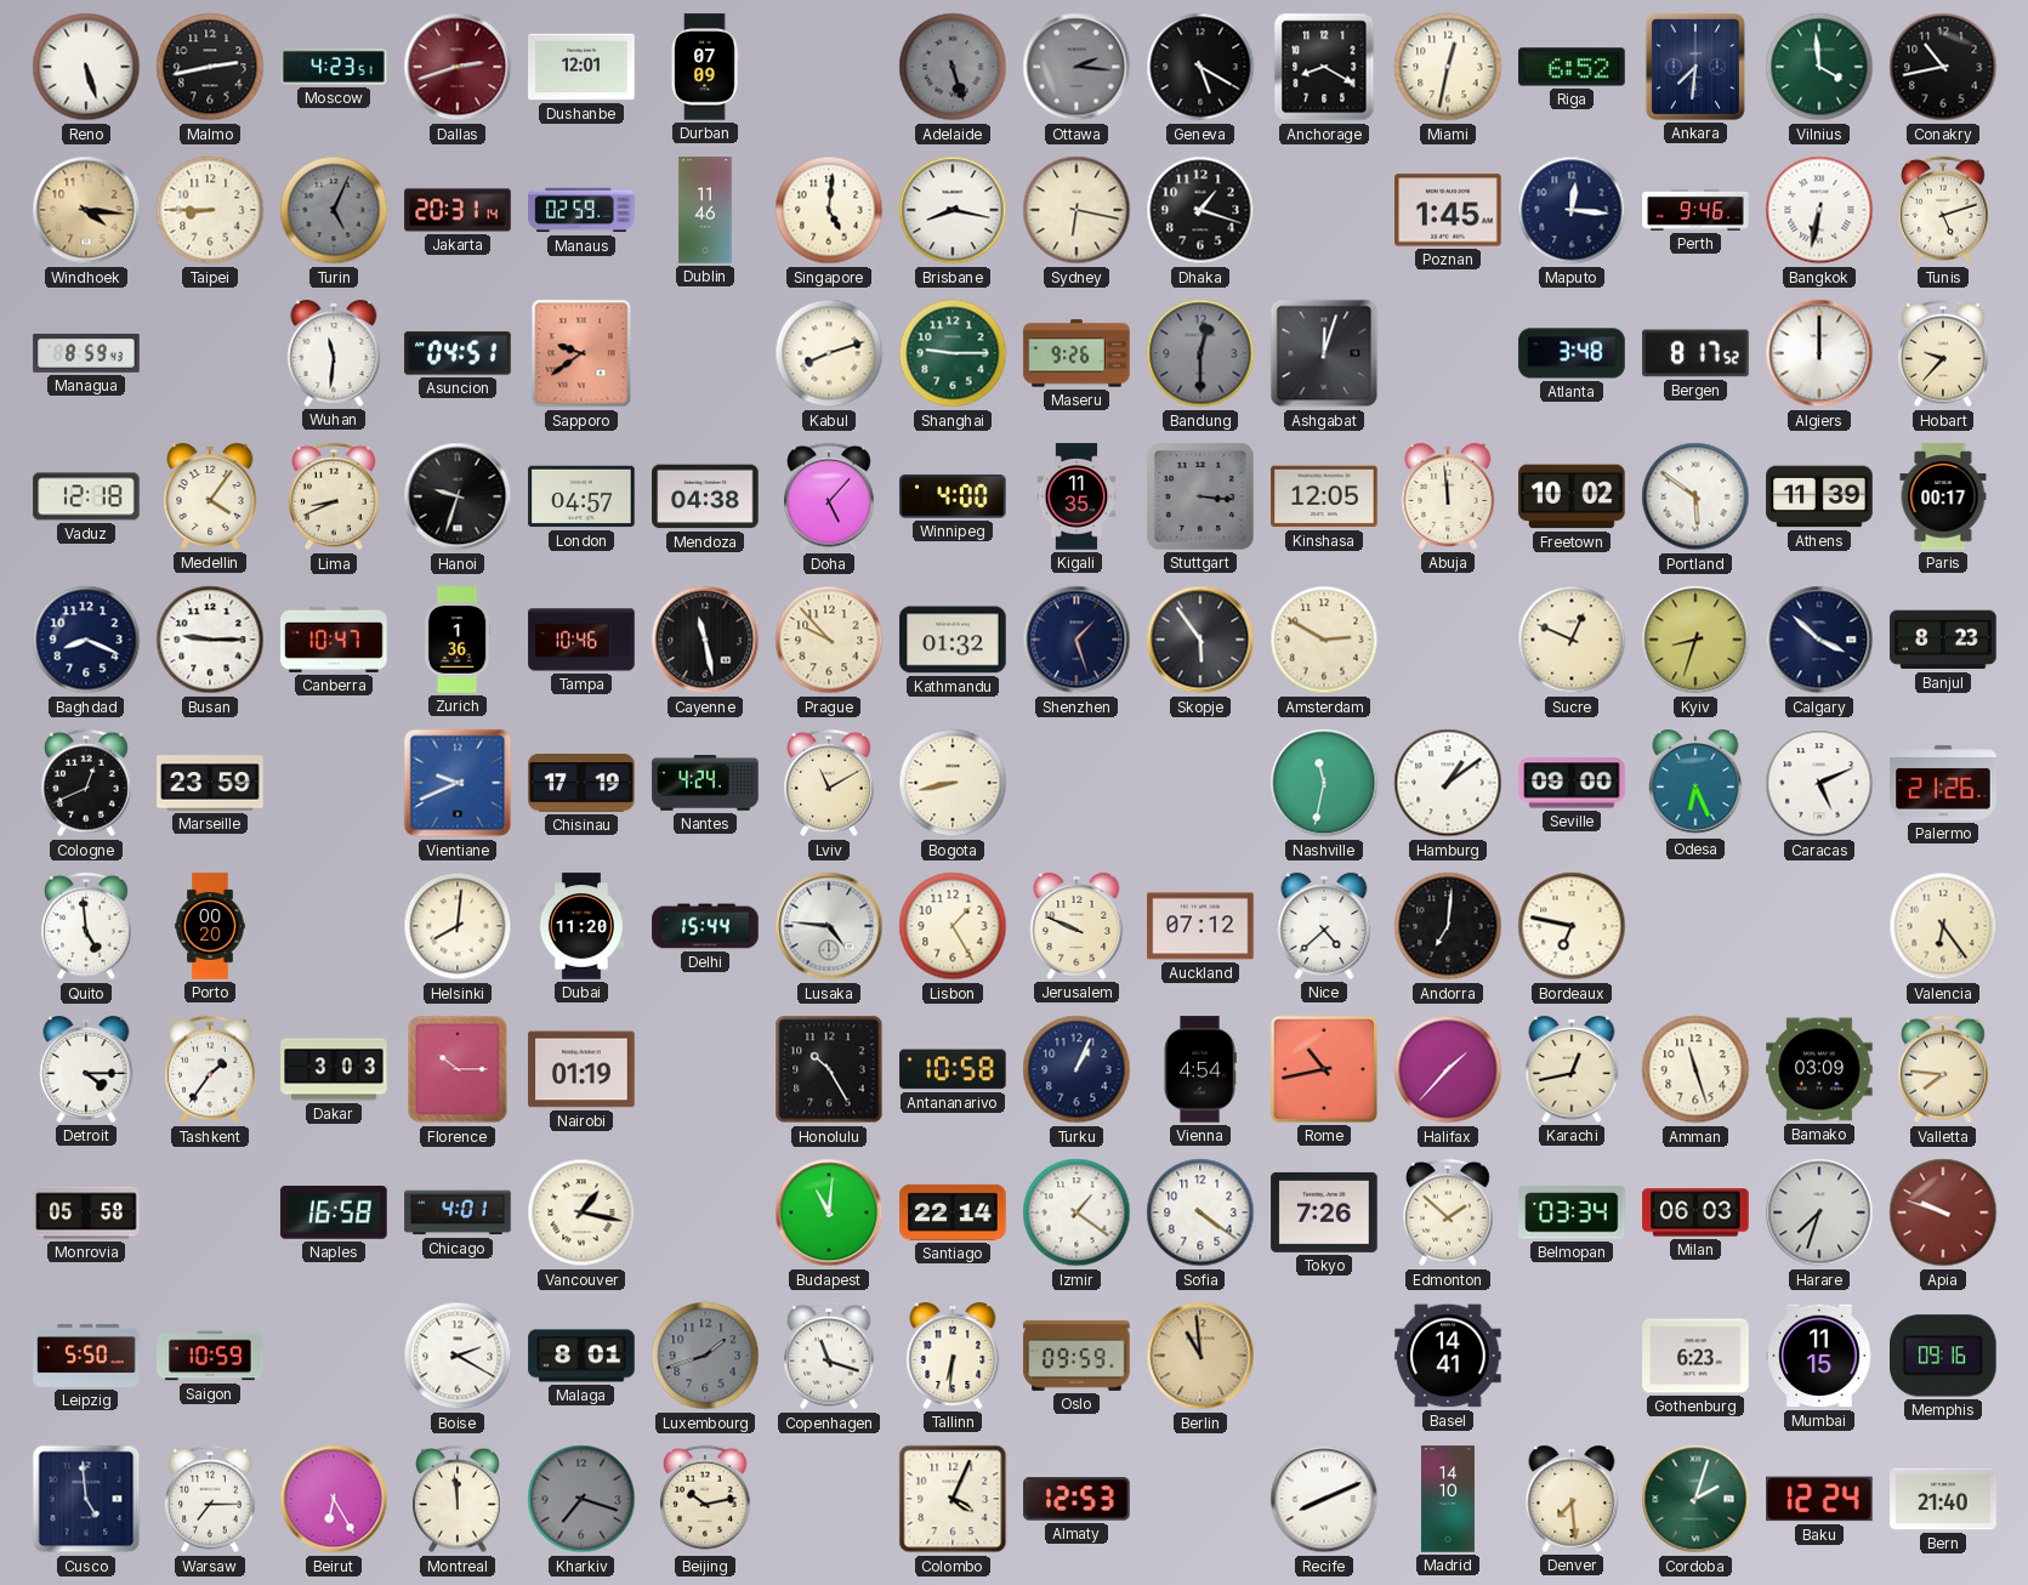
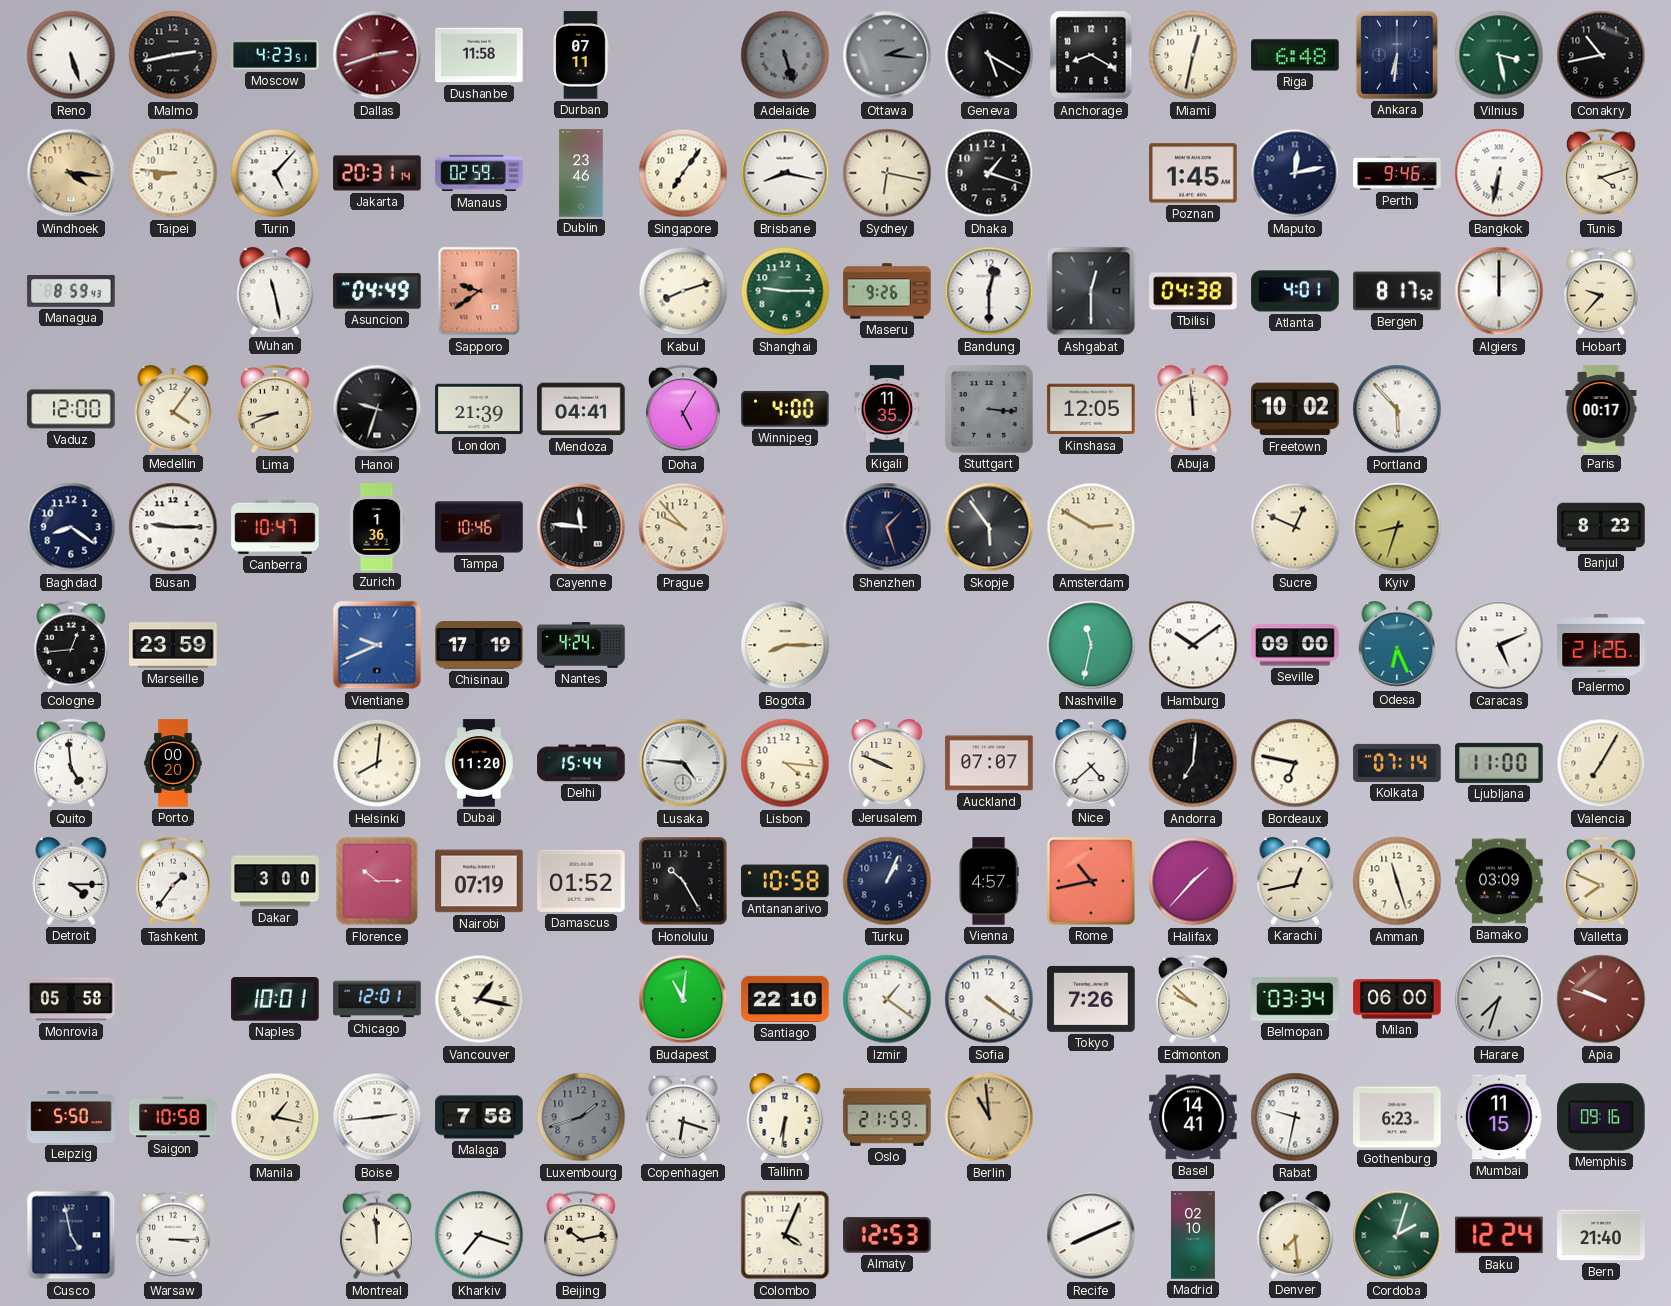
Dushanbe: 12:01 -> 11:58 (479, 55)
Durban: 07:09 -> 07:11 (581, 55)
Riga: 6:52 -> 6:48 (1295, 55)
Ankara: 7:31 -> 6:31 (1397, 55)
Vilnius: 3:59 -> 3:28 (1499, 55)
Taipei: 8:45 -> 8:46 (173, 173)
Turin: 5:04 -> 5:07 (275, 173)
Turin dial: grey -> white (275, 173)
Dublin: 11:46 -> 23:46 (581, 173)
Singapore: 5:01 -> 7:06 (683, 173)
Maputo: 12:16 -> 12:13 (1295, 173)
Tunis: 5:12 -> 4:12 (1602, 173)
Wuhan: 11:31 -> 11:28 (275, 292)
Asuncion: 04:51 -> 04:49 (377, 291)
Bandung dial: grey -> white (989, 291)
Ashgabat: 12:03 -> 12:30 (1091, 291)
Tbilisi: none -> 04:38 (1193, 291)
Atlanta: 3:48 -> 4:01 (1295, 291)
Vaduz: 12:18 -> 12:00 (71, 409)
London: 04:57 -> 21:39 (479, 409)
Mendoza: 04:38 -> 04:41 (581, 409)
Doha: 5:07 -> 5:05 (684, 409)
Portland: 5:51 -> 5:53 (1397, 409)
Athens: 11:39 -> none (1819, 496)
Baghdad: 8:19 -> 8:21 (71, 527)
Cayenne: 11:28 -> 11:46 (581, 527)
Kathmandu: 01:32 -> none (953, 640)
Calgary: 3:52 -> none (1819, 640)
Cologne: 12:41 -> 12:44 (72, 645)
Lviv: 11:10 -> none (830, 783)
Bogota: 8:43 -> 8:15 (785, 645)
Hamburg: 1:09 -> 10:09 (1193, 645)
Lisbon: 1:25 -> 4:16 (785, 763)
Auckland: 07:12 -> 07:07 (989, 763)
Kolkata: none -> 07:14 (1397, 763)
Ljubljana: none -> 11:00 (1499, 763)
Valencia: 6:24 -> 7:05 (1601, 763)
Dakar: 3:03 -> 3:00 (275, 881)
Nairobi: 01:19 -> 07:19 (479, 881)
Damascus: none -> 01:52 (581, 881)
Vienna: 4:54 -> 4:57 (989, 881)
Valletta: 7:46 -> 7:49 (1602, 881)
Naples: 16:58 -> 10:01 (275, 999)
Chicago: 4:01 -> 12:01 (377, 999)
Santiago: 22:14 -> 22:10 (785, 999)
Edmonton: 1:52 -> 9:52 (1194, 999)
Milan: 06:03 -> 06:00 (1397, 999)
Saigon: 10:59 -> 10:58 (173, 1117)
Manila: none -> 1:17 (275, 1117)
Boise: 2:20 -> 2:44 (377, 1117)
Malaga: 8:01 -> 7:58 (479, 1117)
Copenhagen: 11:18 -> 6:18 (684, 1117)
Oslo: 09:59 -> 21:59 (887, 1117)
Rabat: none -> 9:32 (1295, 1117)
Cusco: 4:59 -> 4:58 (71, 1235)
Warsaw: 7:15 -> 3:15 (174, 1235)
Beirut: 6:25 -> none (334, 1499)
Kharkiv dial: grey -> white (479, 1235)
Madrid: 14:10 -> 02:10 (1193, 1235)
